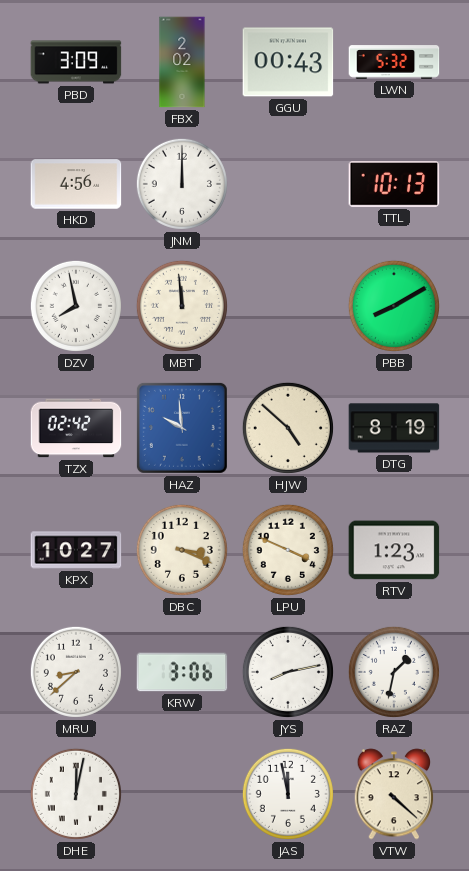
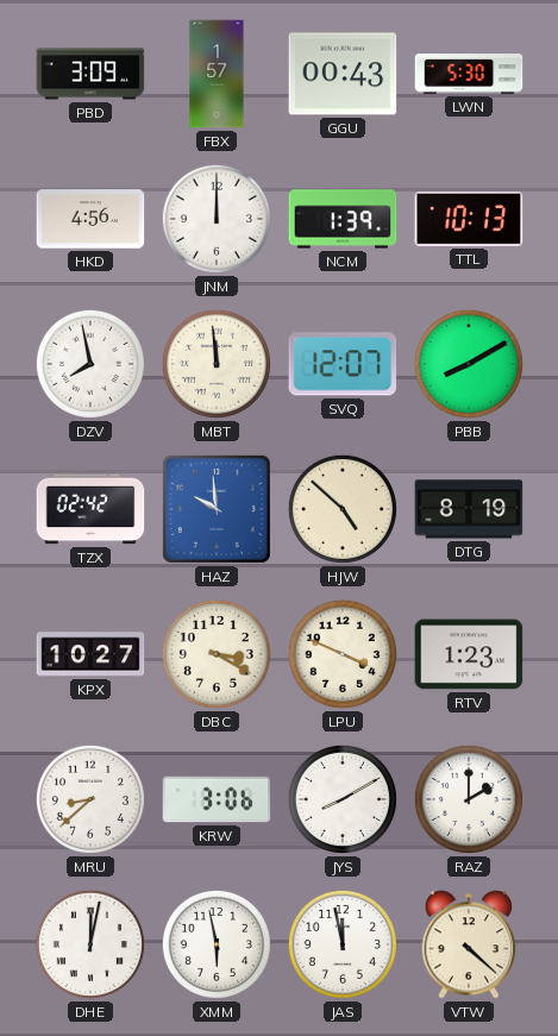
FBX: 2:02 -> 1:57 (217, 74)
LWN: 5:32 -> 5:30 (469, 74)
NCM: none -> 1:39 (343, 219)
SVQ: none -> 12:07 (343, 364)
DBC: 3:19 -> 3:20 (217, 654)
JYS: 8:13 -> 8:10 (343, 799)
RAZ: 1:32 -> 2:00 (469, 799)
XMM: none -> 5:58 (217, 944)
